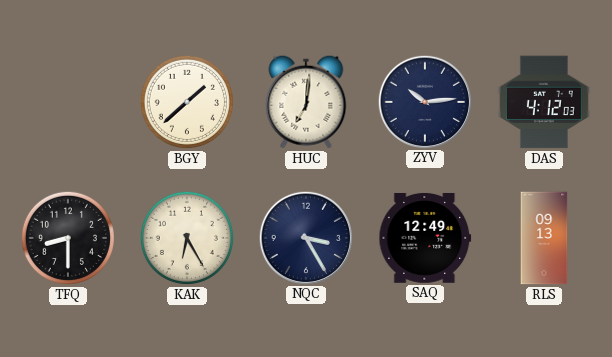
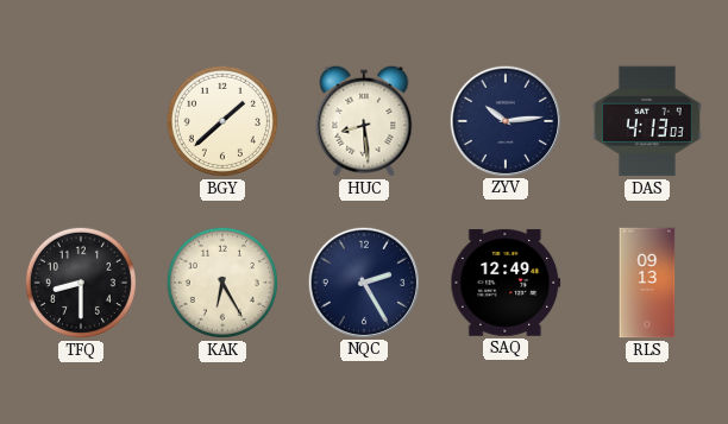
HUC: 7:01 -> 8:29 (364, 121)
DAS: 4:12 -> 4:13 (647, 121)
NQC: 3:25 -> 2:25 (363, 281)
